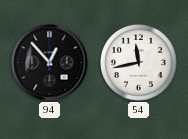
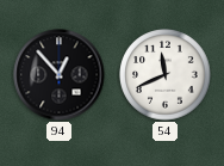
54: 11:43 -> 11:41 (166, 75)
